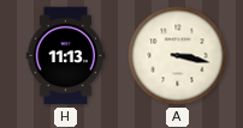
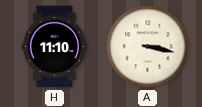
H: 11:13 -> 11:10 (55, 47)
